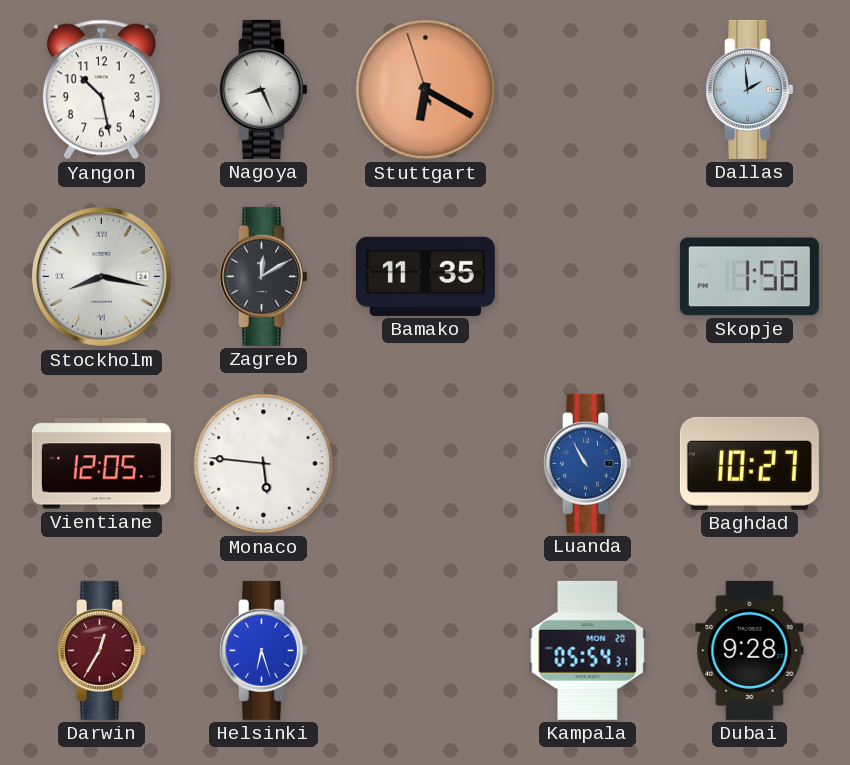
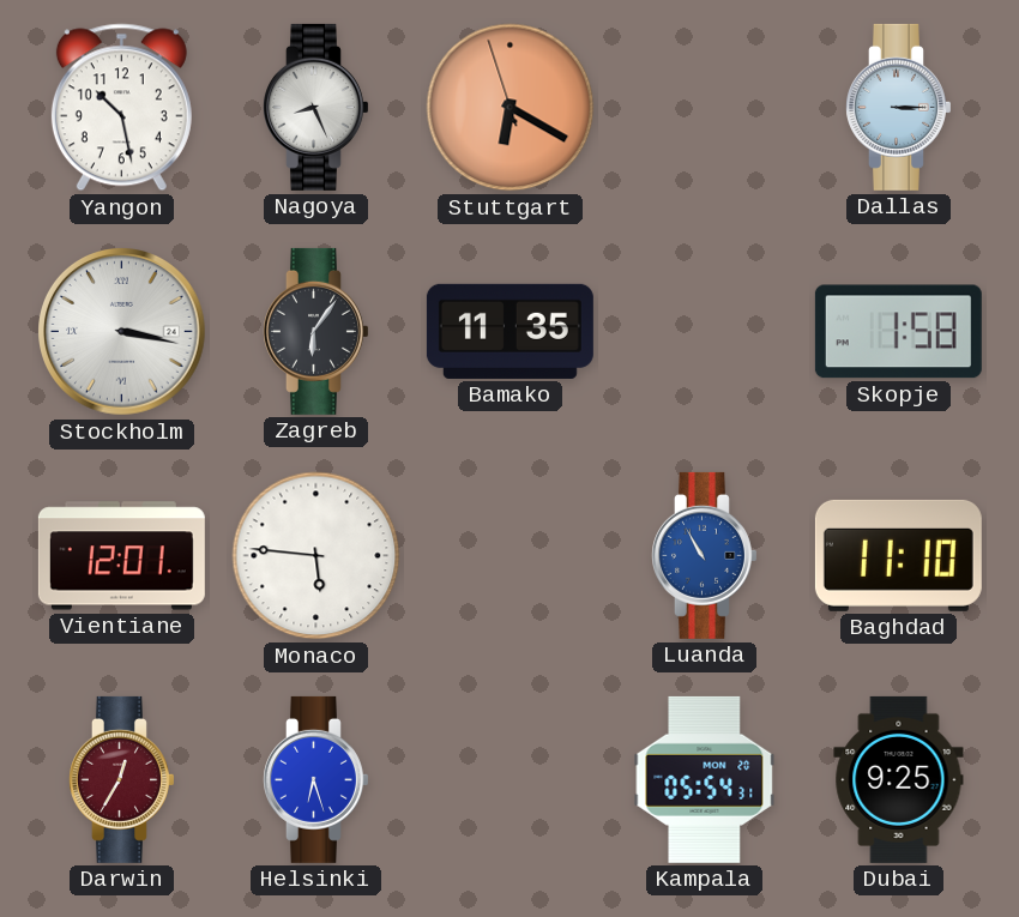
Dallas: 1:59 -> 3:15 (899, 107)
Stockholm: 8:17 -> 3:17 (122, 332)
Zagreb: 12:10 -> 6:06 (316, 331)
Vientiane: 12:05 -> 12:01 (121, 556)
Baghdad: 10:27 -> 11:10 (898, 555)
Dubai: 9:28 -> 9:25 (899, 779)
